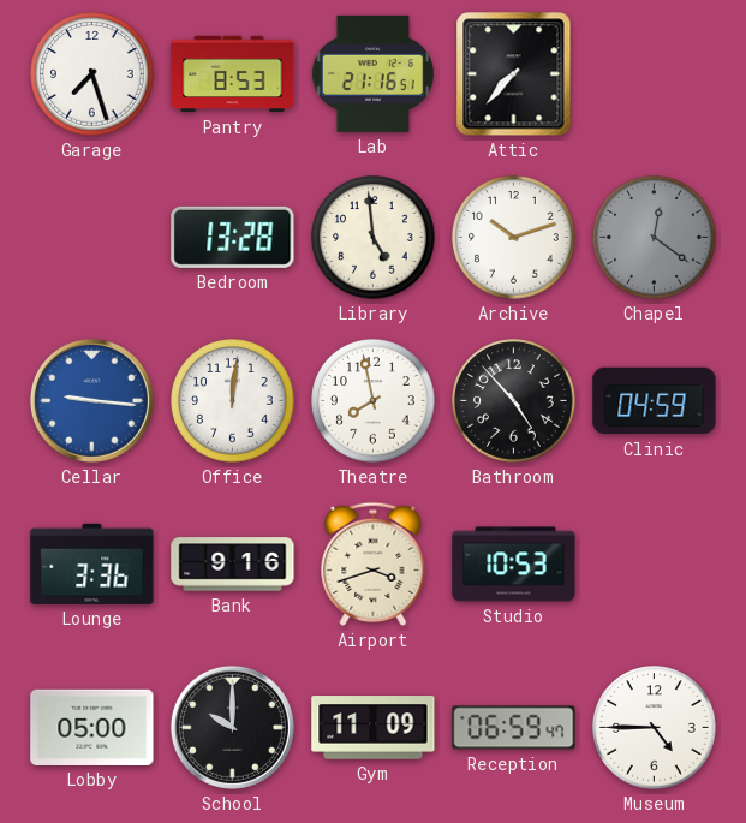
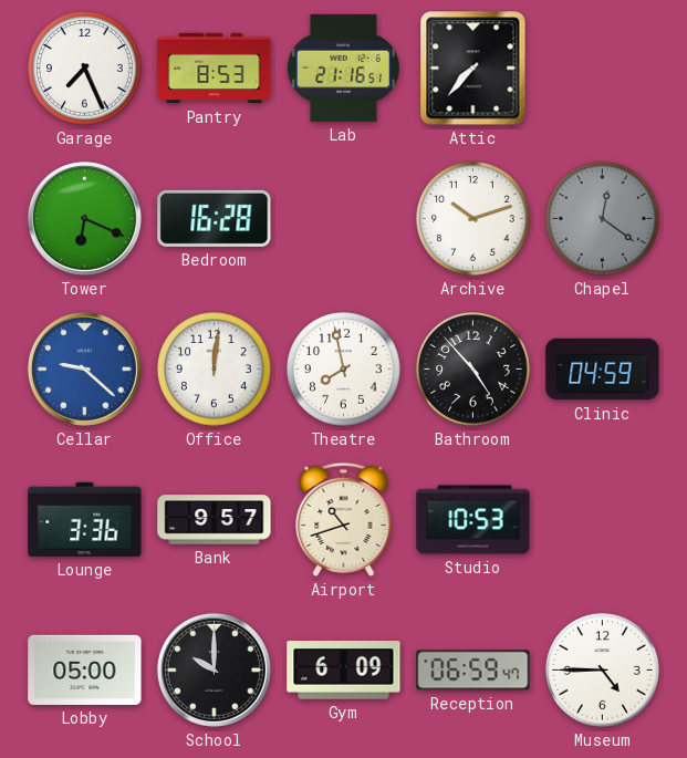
Garage: 7:27 -> 7:26 (85, 69)
Tower: none -> 6:19 (84, 218)
Bedroom: 13:28 -> 16:28 (215, 218)
Library: 4:59 -> none (374, 238)
Cellar: 9:16 -> 9:22 (84, 368)
Bank: 9:16 -> 9:57 (215, 520)
Airport: 3:42 -> 10:42 (344, 519)
Gym: 11:09 -> 6:09 (344, 671)
